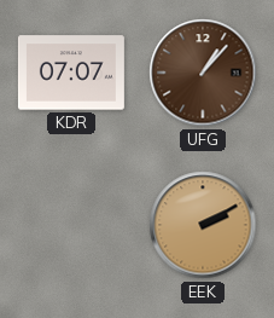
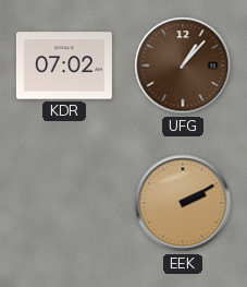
KDR: 07:07 -> 07:02 (64, 65)
